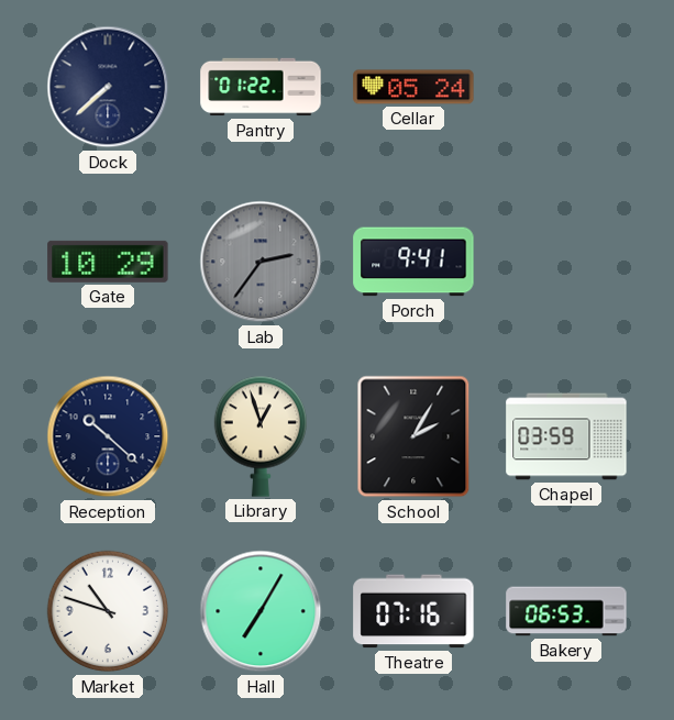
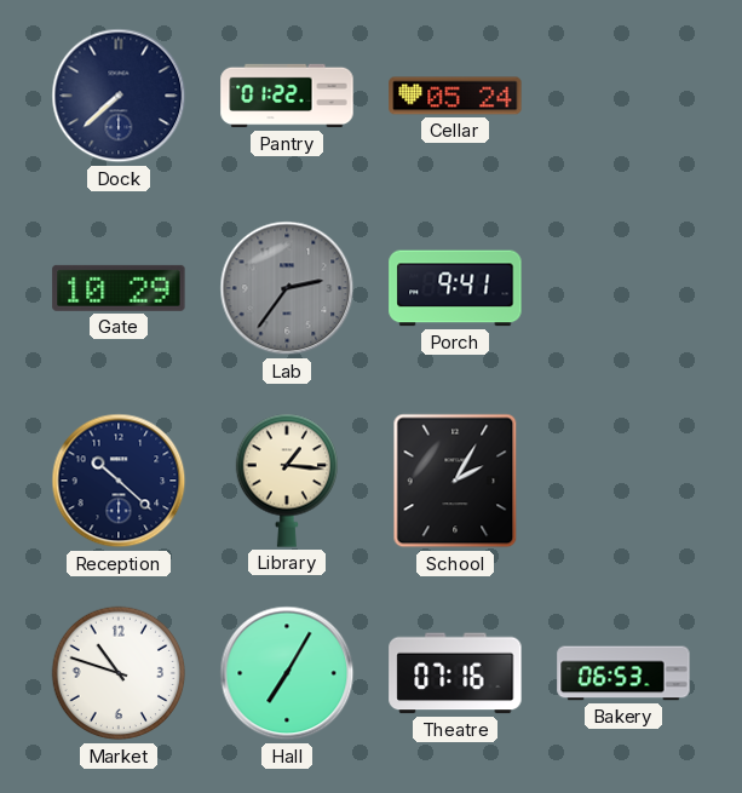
Library: 12:57 -> 1:16 (286, 481)
Chapel: 03:59 -> none (566, 436)
